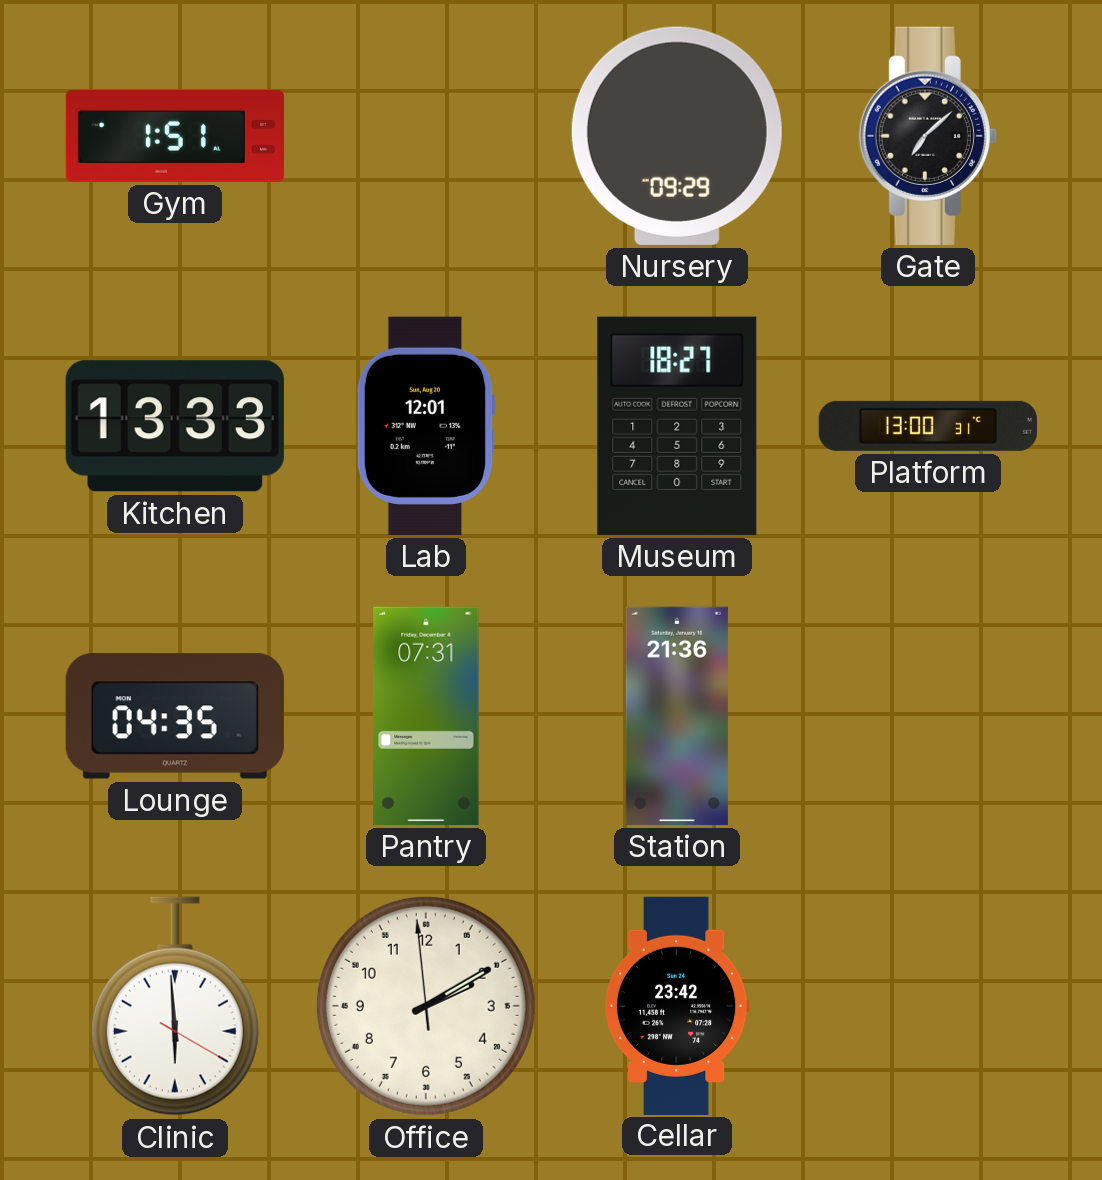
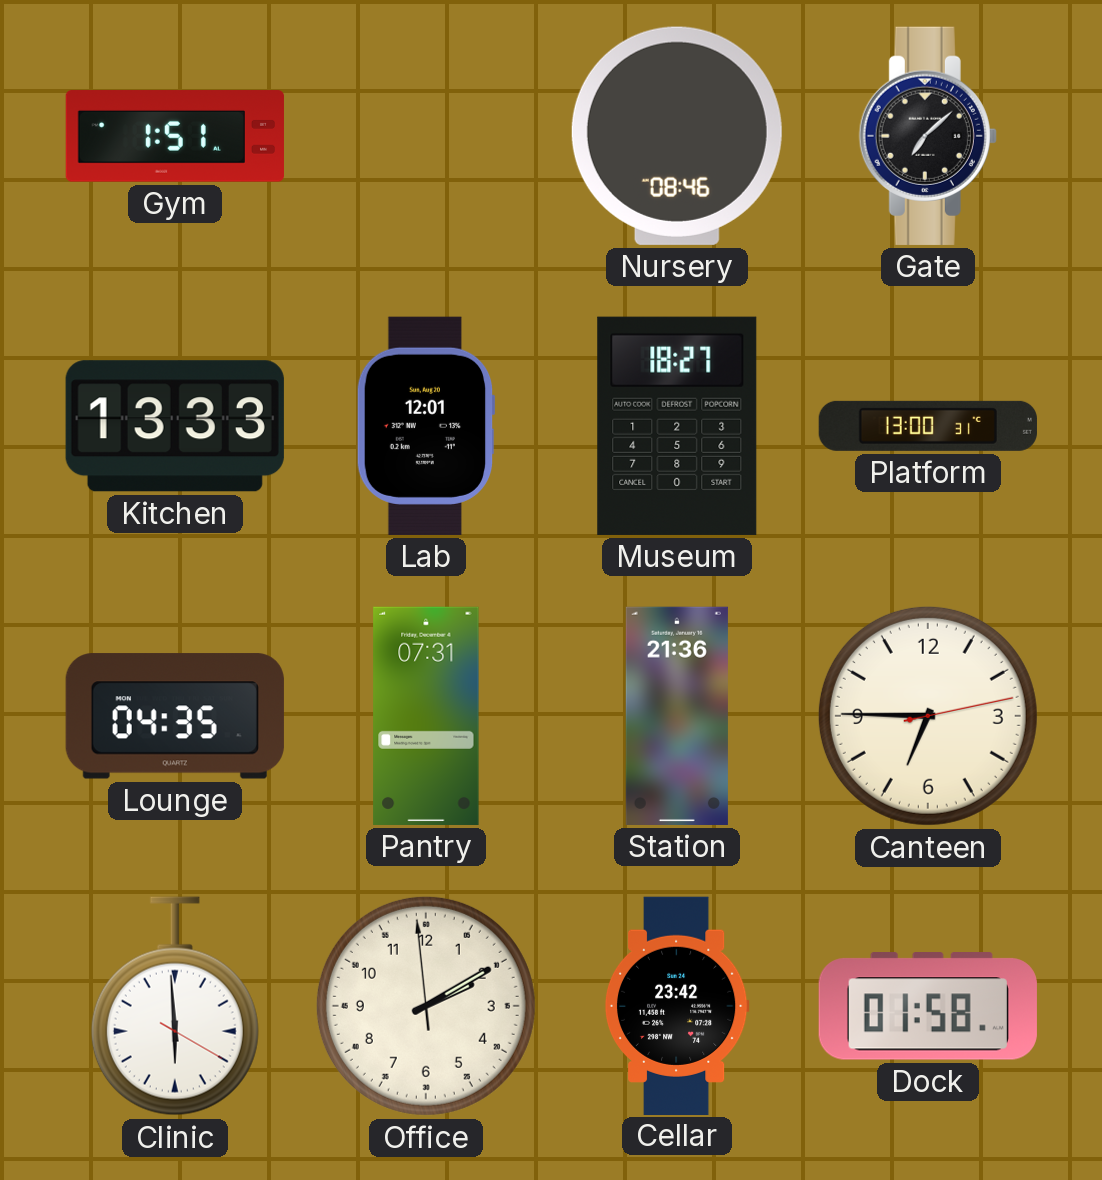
Nursery: 09:29 -> 08:46 (677, 136)
Canteen: none -> 6:45 (928, 716)
Dock: none -> 01:58 (928, 1006)
